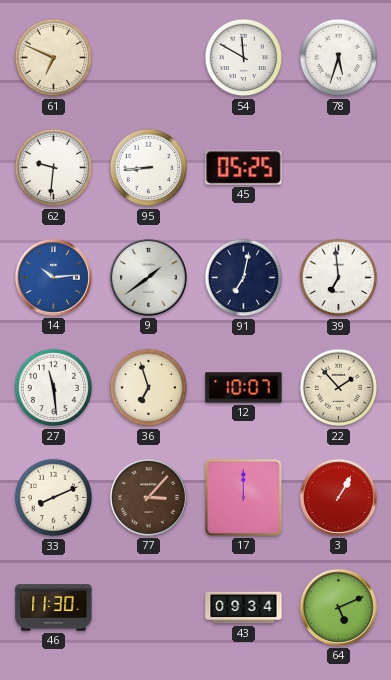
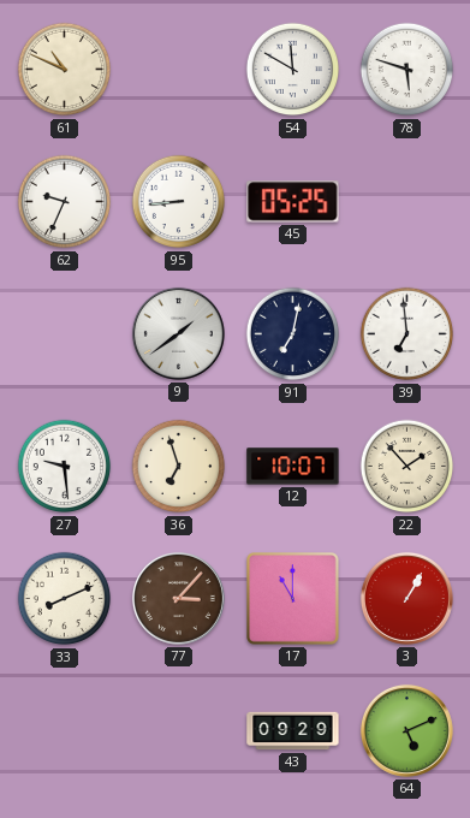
61: 6:49 -> 10:49 (65, 70)
78: 5:33 -> 5:48 (407, 70)
62: 9:31 -> 9:34 (65, 202)
14: 10:14 -> none (53, 277)
27: 11:29 -> 9:29 (65, 467)
17: 12:00 -> 11:00 (293, 599)
46: 11:30 -> none (54, 608)
43: 09:34 -> 09:29 (293, 731)
